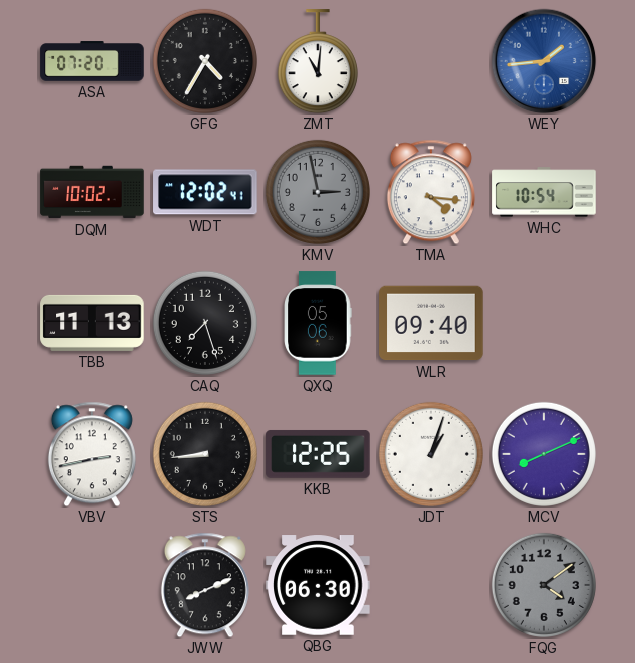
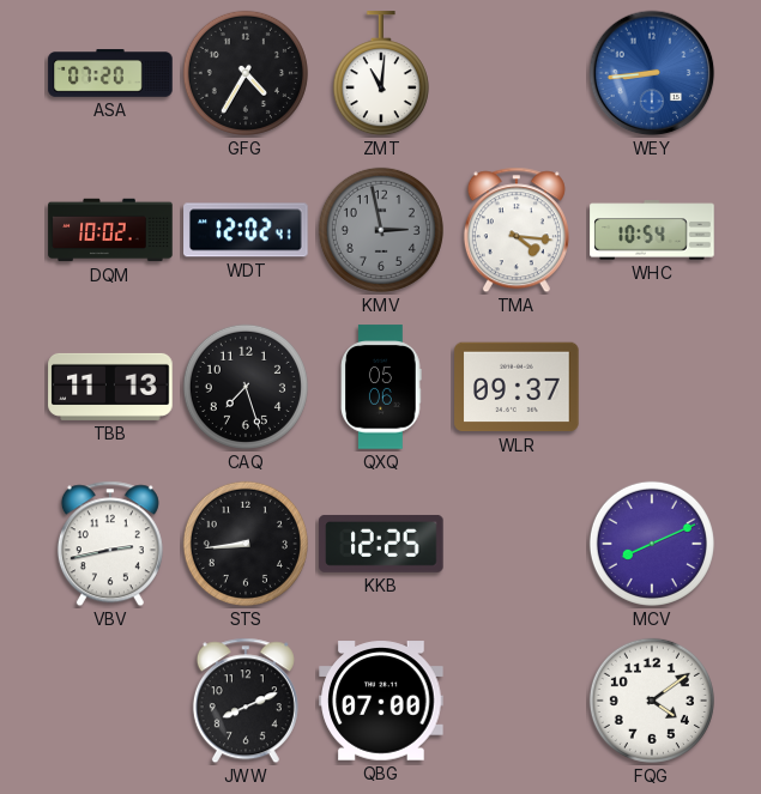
WEY: 1:44 -> 8:44 (652, 73)
WLR: 09:40 -> 09:37 (517, 387)
JDT: 1:03 -> none (431, 454)
QBG: 06:30 -> 07:00 (381, 701)
FQG dial: grey -> white (652, 701)
